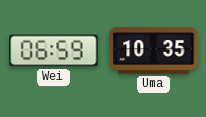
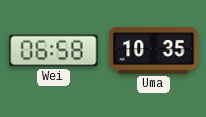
Wei: 06:59 -> 06:58 (54, 51)
